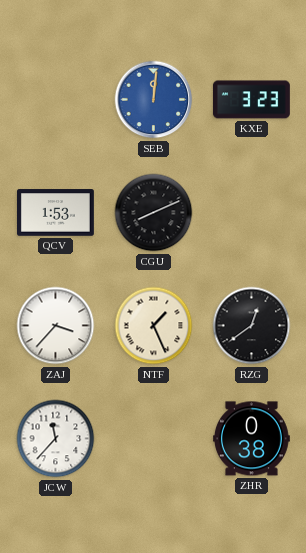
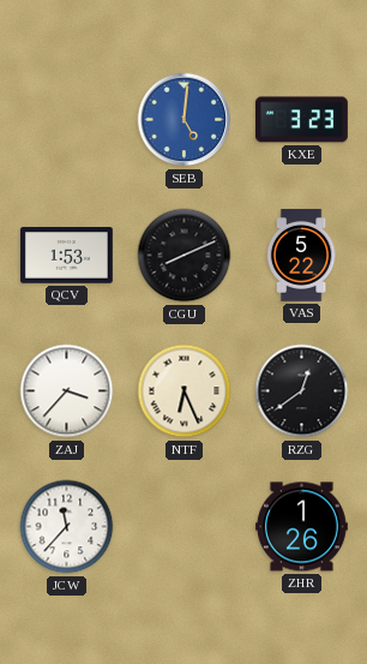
SEB: 12:01 -> 5:01 (185, 120)
VAS: none -> 5:22 (301, 256)
NTF: 1:26 -> 6:26 (185, 391)
ZHR: 0:38 -> 1:26 (302, 527)
